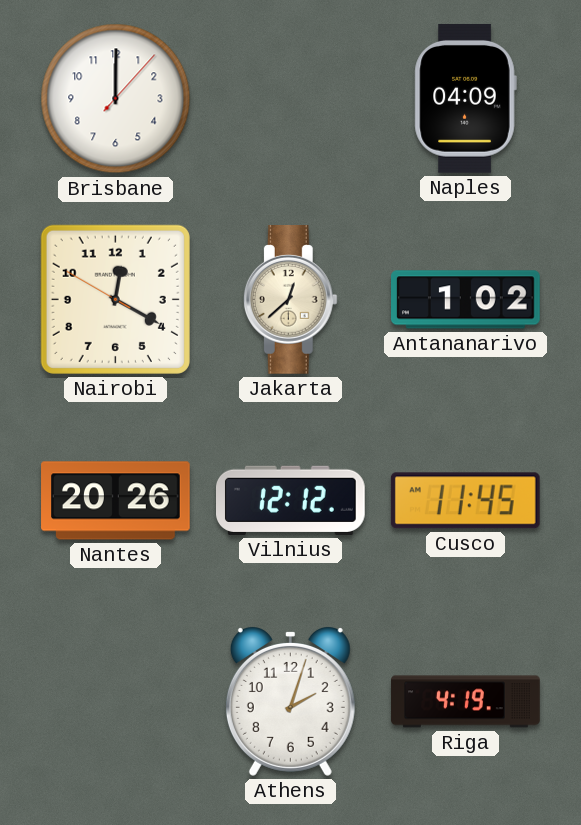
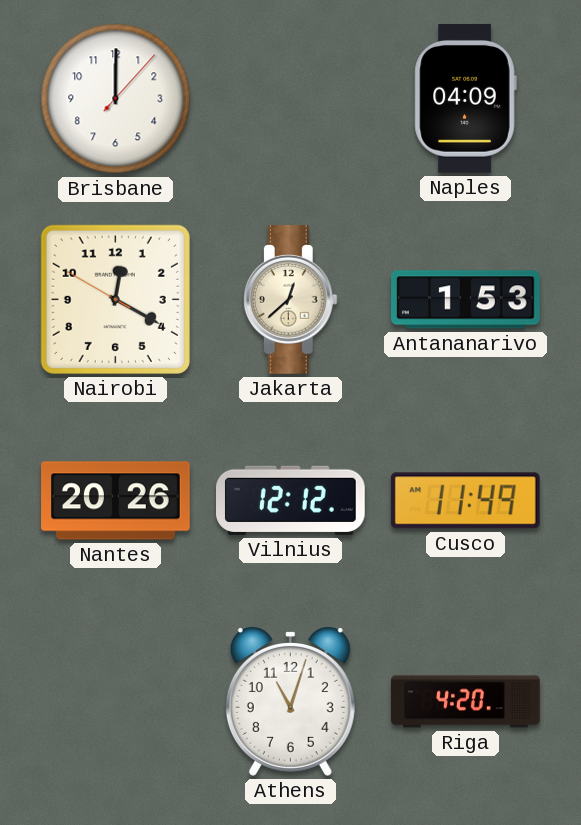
Antananarivo: 1:02 -> 1:53 (466, 300)
Cusco: 11:45 -> 11:49 (465, 501)
Athens: 2:03 -> 11:03 (290, 702)
Riga: 4:19 -> 4:20 (466, 702)
